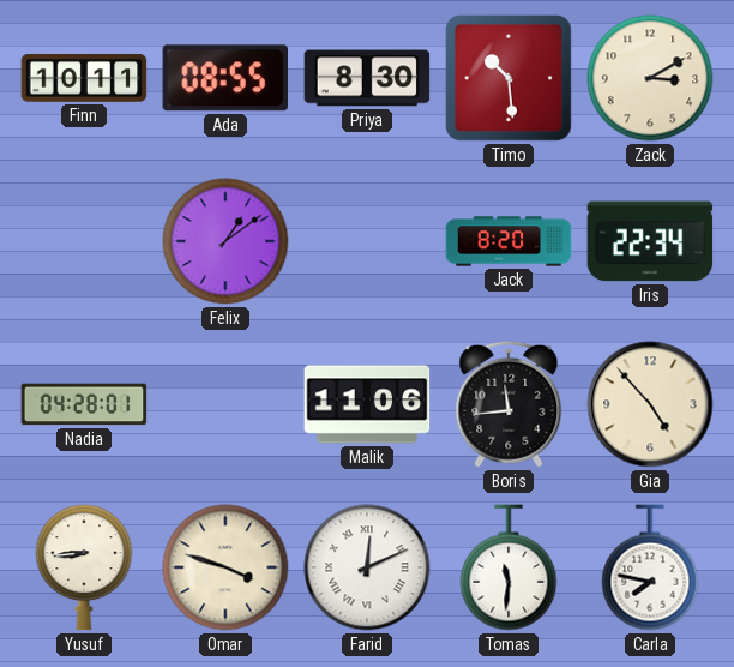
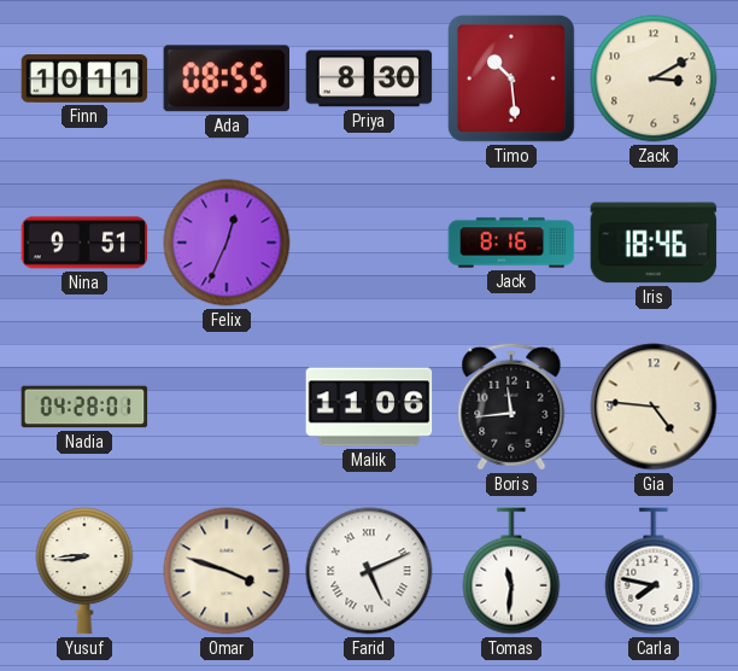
Nina: none -> 9:51 (84, 243)
Felix: 1:09 -> 12:34 (227, 243)
Jack: 8:20 -> 8:16 (511, 243)
Iris: 22:34 -> 18:46 (654, 243)
Gia: 4:53 -> 4:46 (654, 407)
Farid: 12:11 -> 5:11 (369, 571)
